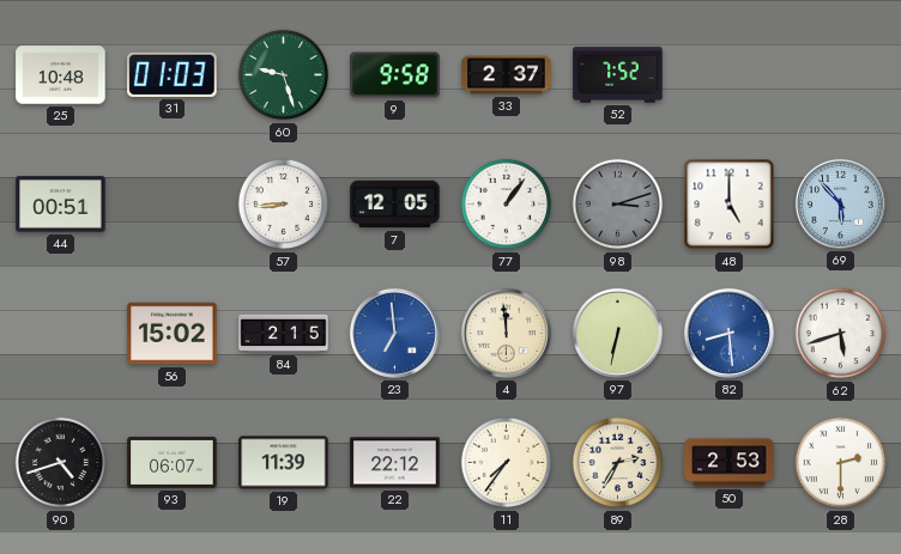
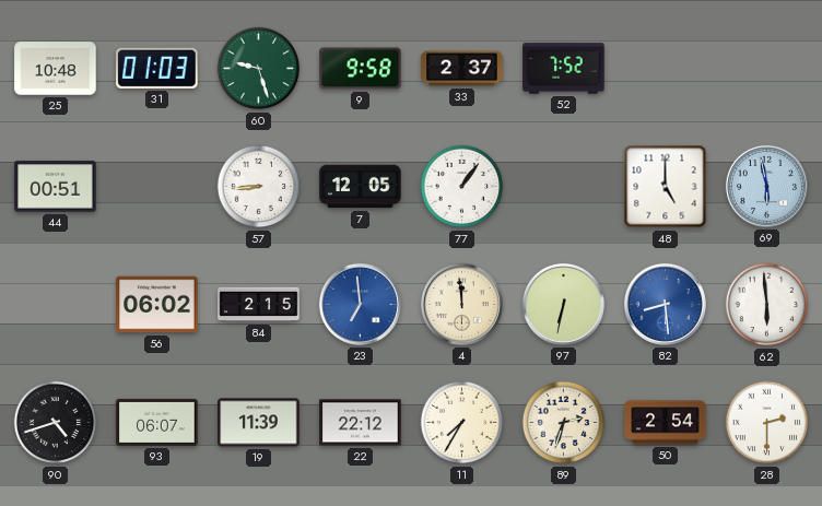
98: 3:12 -> none (618, 205)
69: 5:53 -> 5:58 (766, 186)
56: 15:02 -> 06:02 (157, 305)
62: 5:42 -> 5:59 (767, 305)
11: 7:36 -> 7:35 (462, 423)
89: 2:35 -> 2:33 (564, 423)
50: 2:53 -> 2:54 (666, 423)
